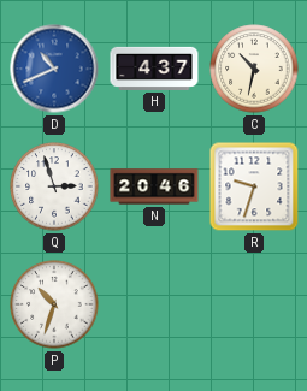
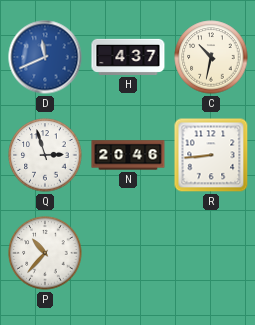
D: 10:41 -> 11:41 (45, 57)
R: 9:33 -> 8:44 (211, 155)
P: 10:33 -> 10:37 (45, 253)
